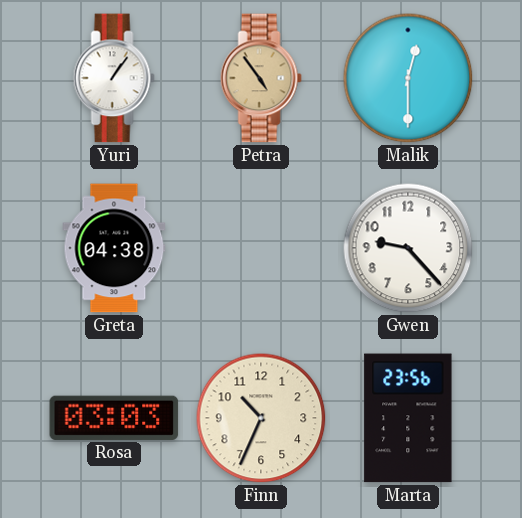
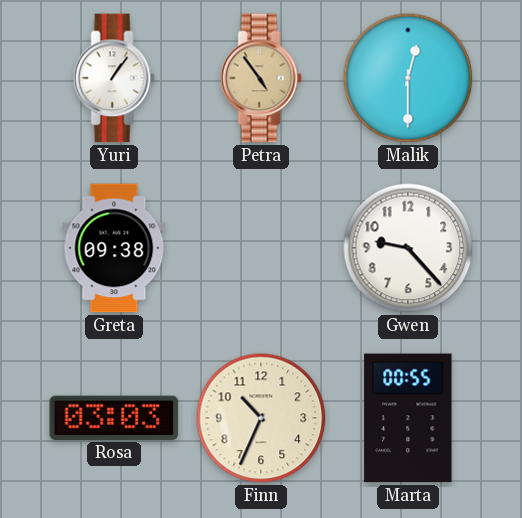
Greta: 04:38 -> 09:38 (114, 248)
Marta: 23:56 -> 00:55 (408, 418)
